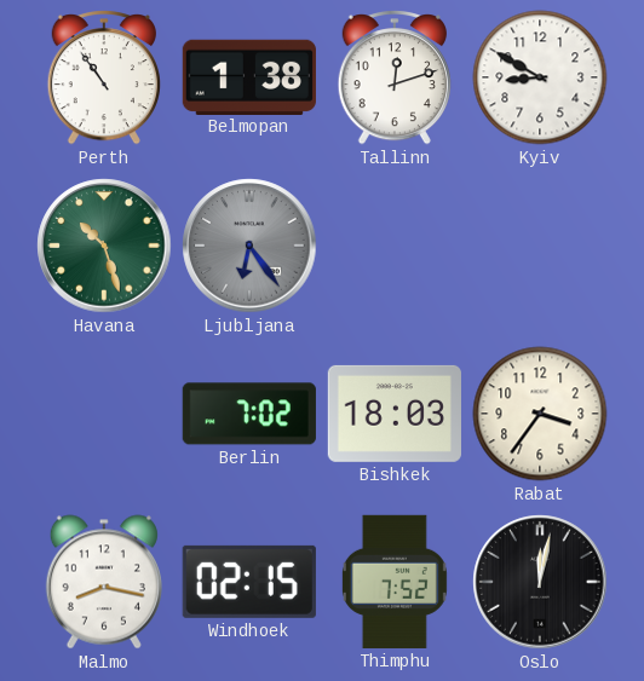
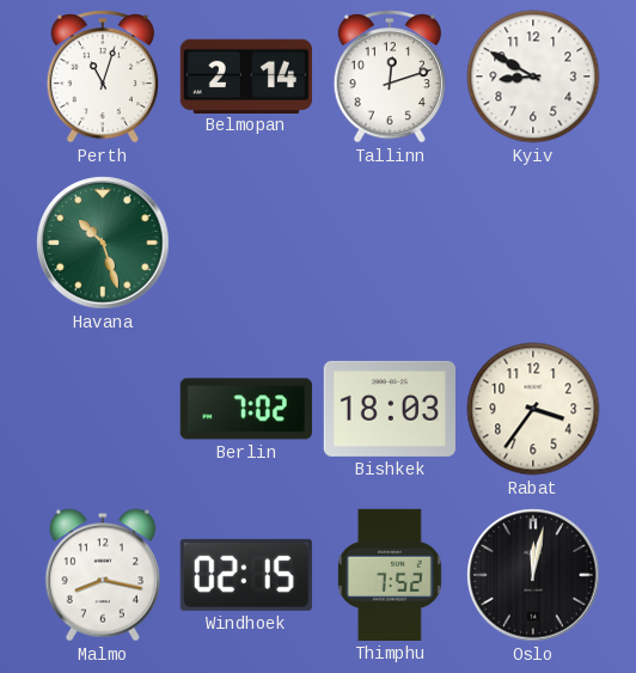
Perth: 10:54 -> 11:03 (103, 77)
Belmopan: 1:38 -> 2:14 (246, 75)
Ljubljana: 6:24 -> none (249, 246)
